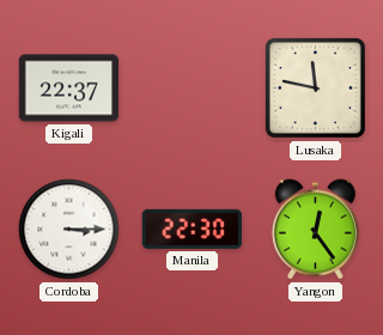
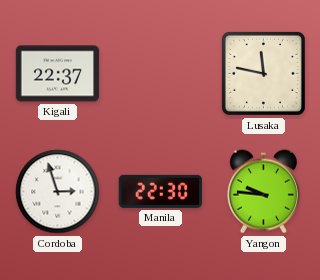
Cordoba: 3:15 -> 2:57 (58, 192)
Yangon: 12:24 -> 9:46 (263, 192)
